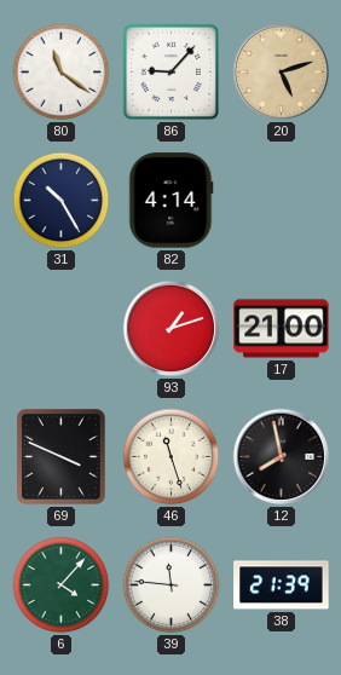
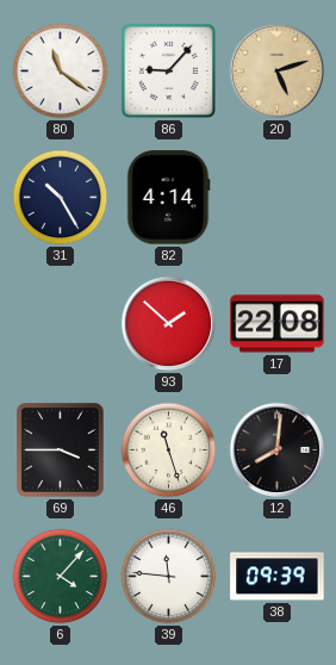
93: 1:12 -> 1:52 (169, 324)
17: 21:00 -> 22:08 (278, 324)
69: 3:49 -> 3:45 (61, 450)
12: 7:58 -> 8:01 (278, 450)
38: 21:39 -> 09:39 (278, 577)
